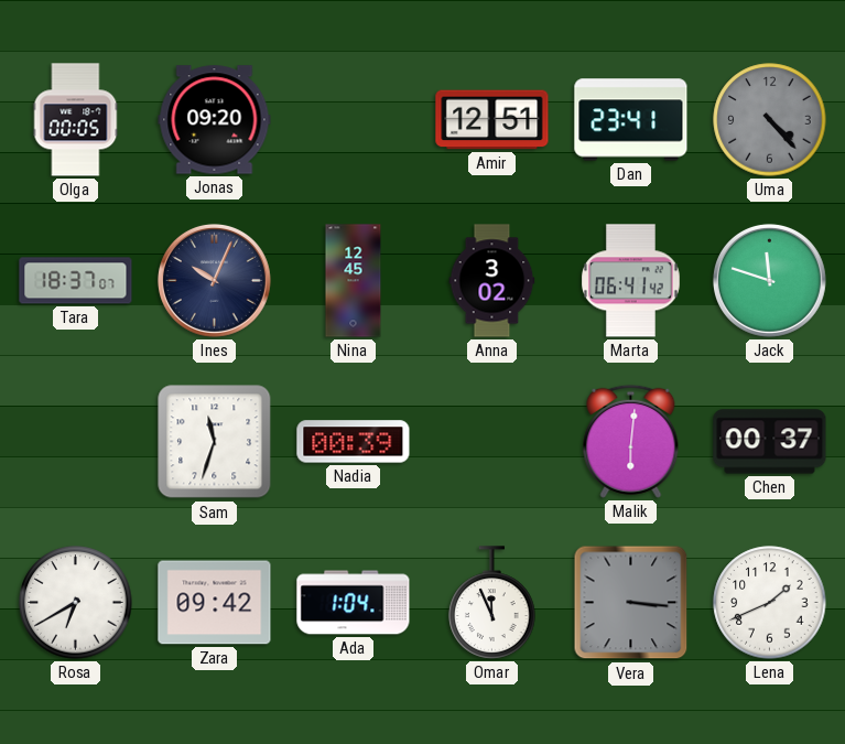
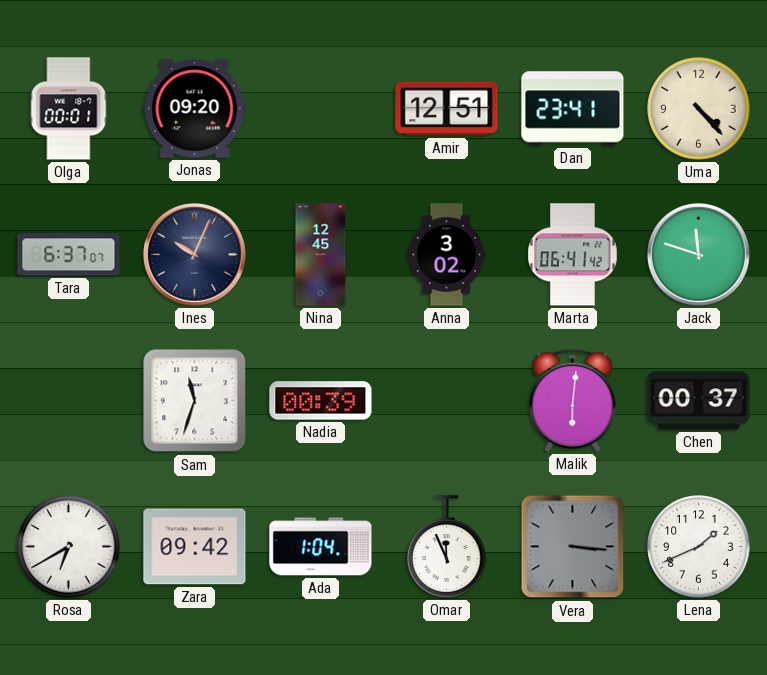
Olga: 00:05 -> 00:01 (69, 109)
Uma dial: grey -> cream (699, 109)
Tara: 18:37 -> 6:37 (69, 255)
